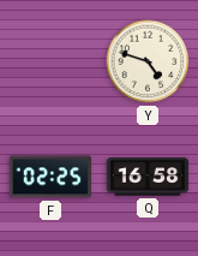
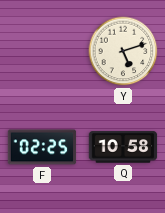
Y: 4:48 -> 5:12 (123, 51)
Q: 16:58 -> 10:58 (123, 147)
